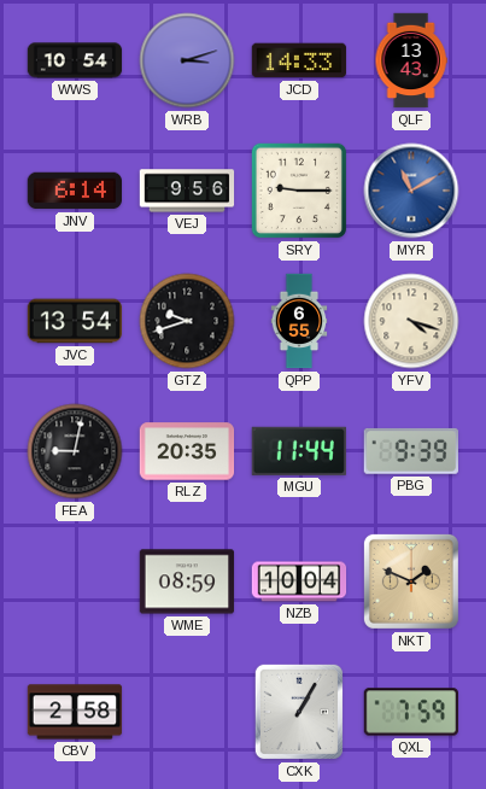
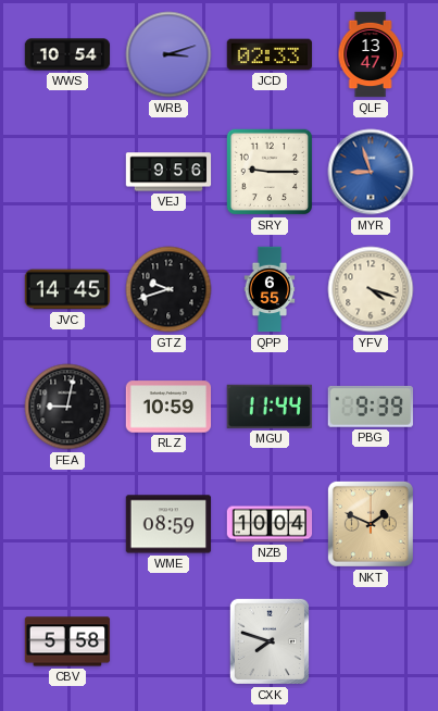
JCD: 14:33 -> 02:33 (270, 54)
QLF: 13:43 -> 13:47 (371, 54)
JNV: 6:14 -> none (75, 191)
MYR: 11:10 -> 8:57 (371, 172)
JVC: 13:54 -> 14:45 (67, 289)
RLZ: 20:35 -> 10:59 (168, 407)
CBV: 2:58 -> 5:58 (67, 641)
CXK: 1:05 -> 7:48 (270, 641)
QXL: 7:59 -> none (410, 712)
